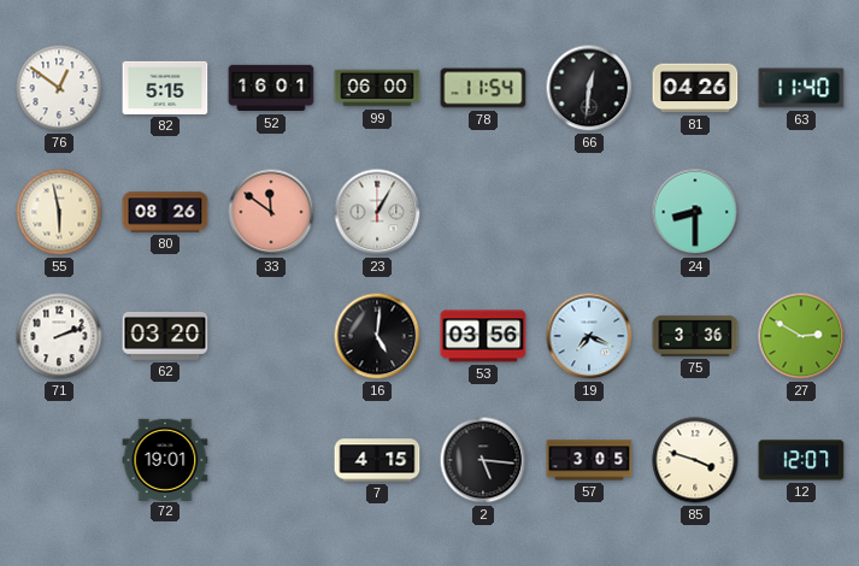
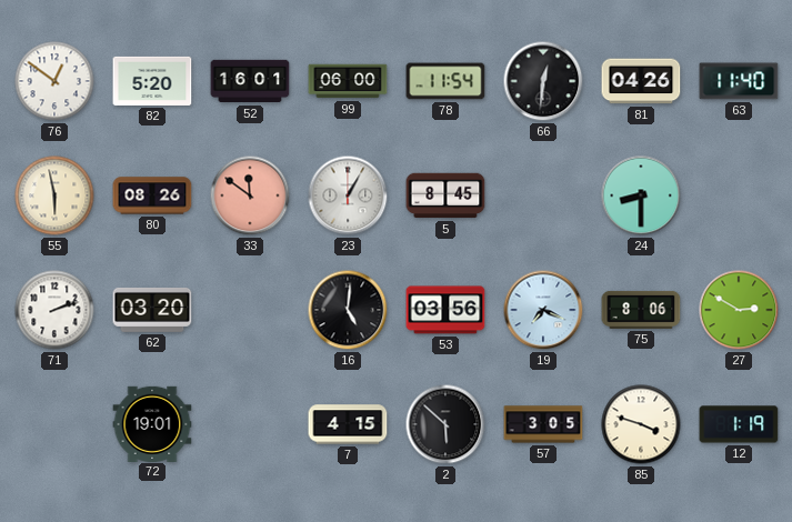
82: 5:15 -> 5:20 (152, 81)
5: none -> 8:45 (445, 195)
75: 3:36 -> 8:06 (641, 310)
2: 5:16 -> 5:52 (445, 424)
12: 12:07 -> 1:19 (739, 424)
